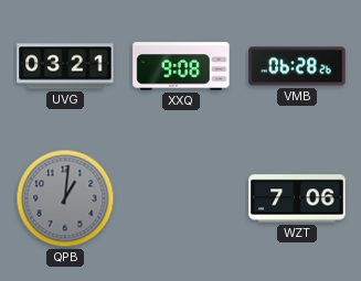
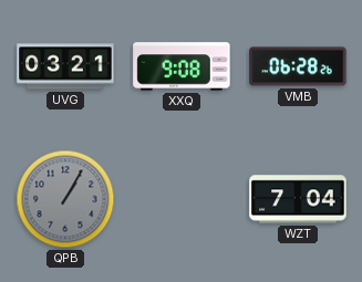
QPB: 1:01 -> 1:05 (65, 199)
WZT: 7:06 -> 7:04 (298, 199)
